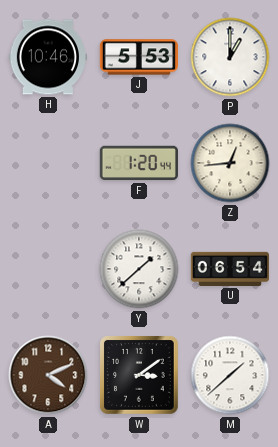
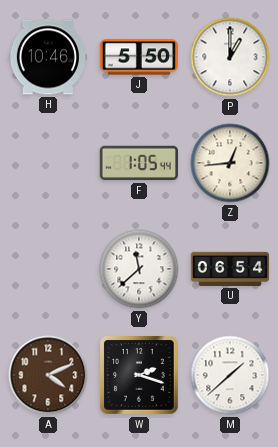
J: 5:53 -> 5:50 (138, 57)
F: 1:20 -> 1:05 (139, 163)
Y: 1:38 -> 11:38 (139, 269)
W: 3:09 -> 2:18 (139, 375)
